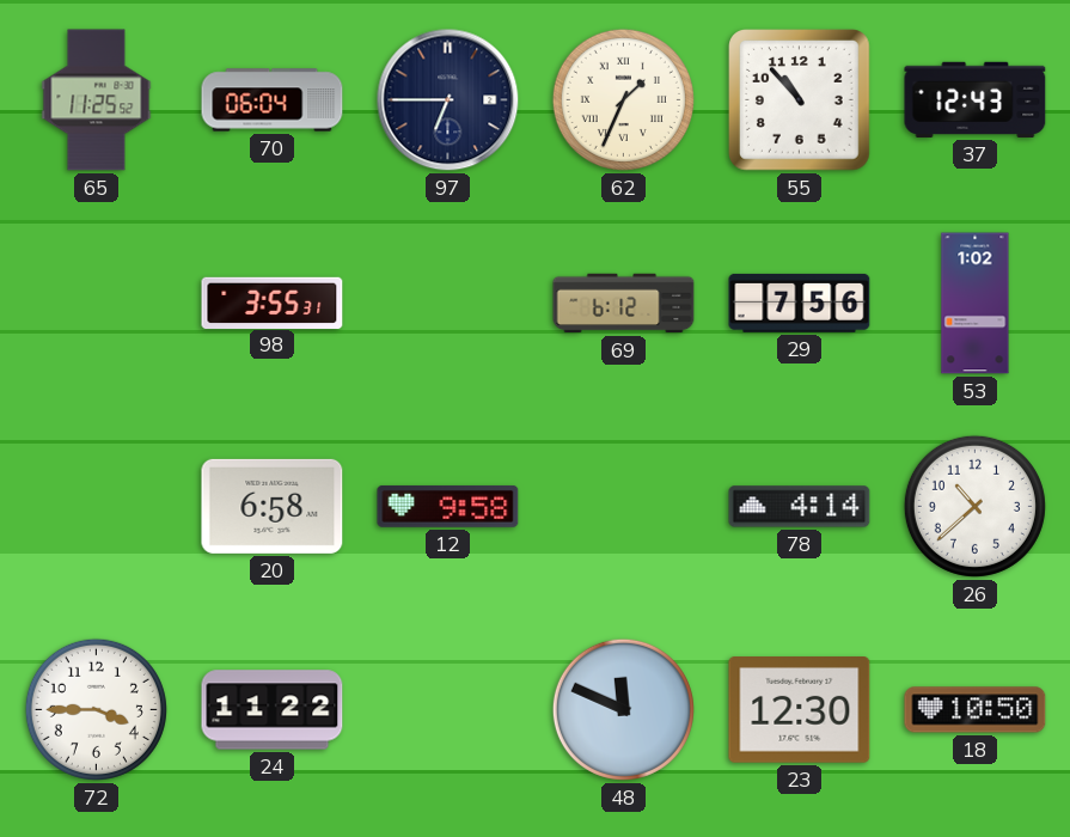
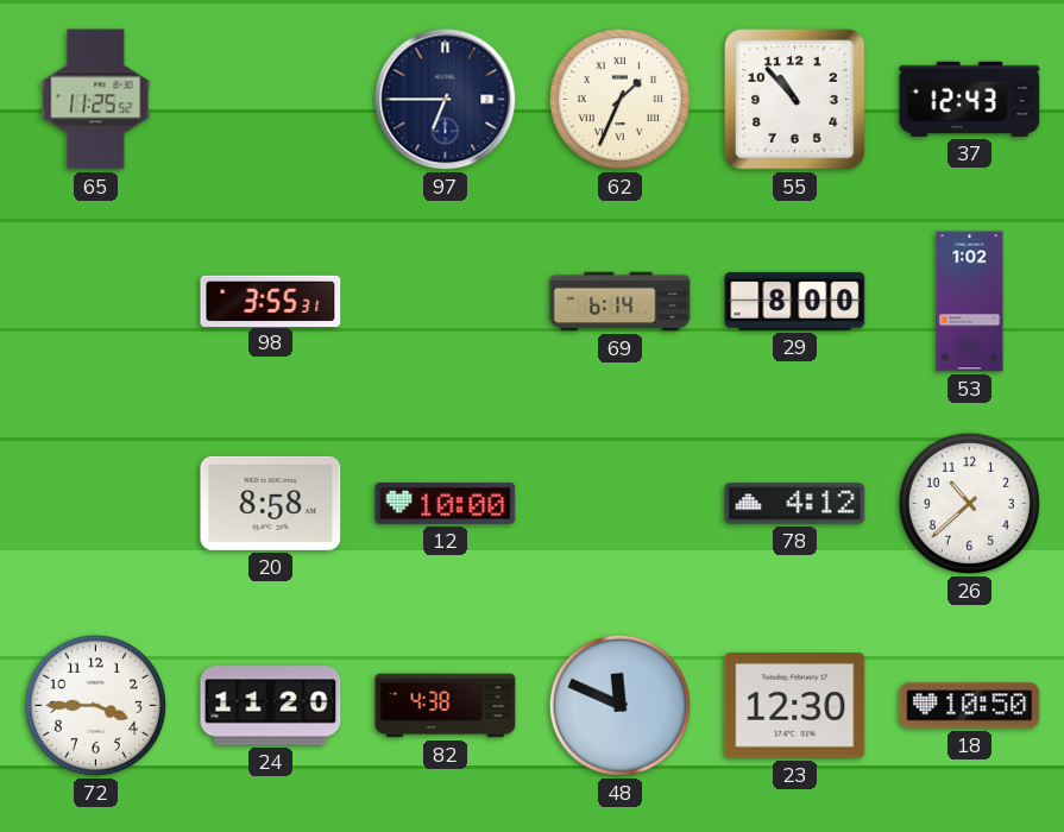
70: 06:04 -> none (273, 100)
69: 6:12 -> 6:14 (621, 302)
29: 7:56 -> 8:00 (795, 301)
20: 6:58 -> 8:58 (271, 503)
12: 9:58 -> 10:00 (446, 503)
78: 4:14 -> 4:12 (795, 504)
24: 11:22 -> 11:20 (271, 706)
82: none -> 4:38 (446, 706)
